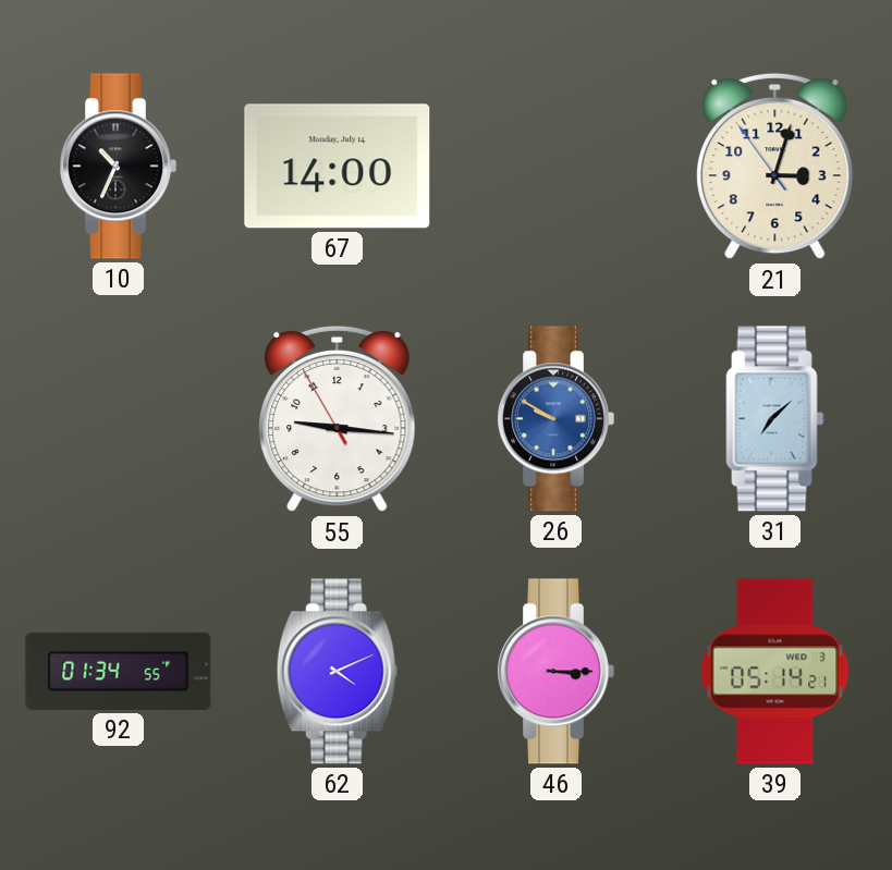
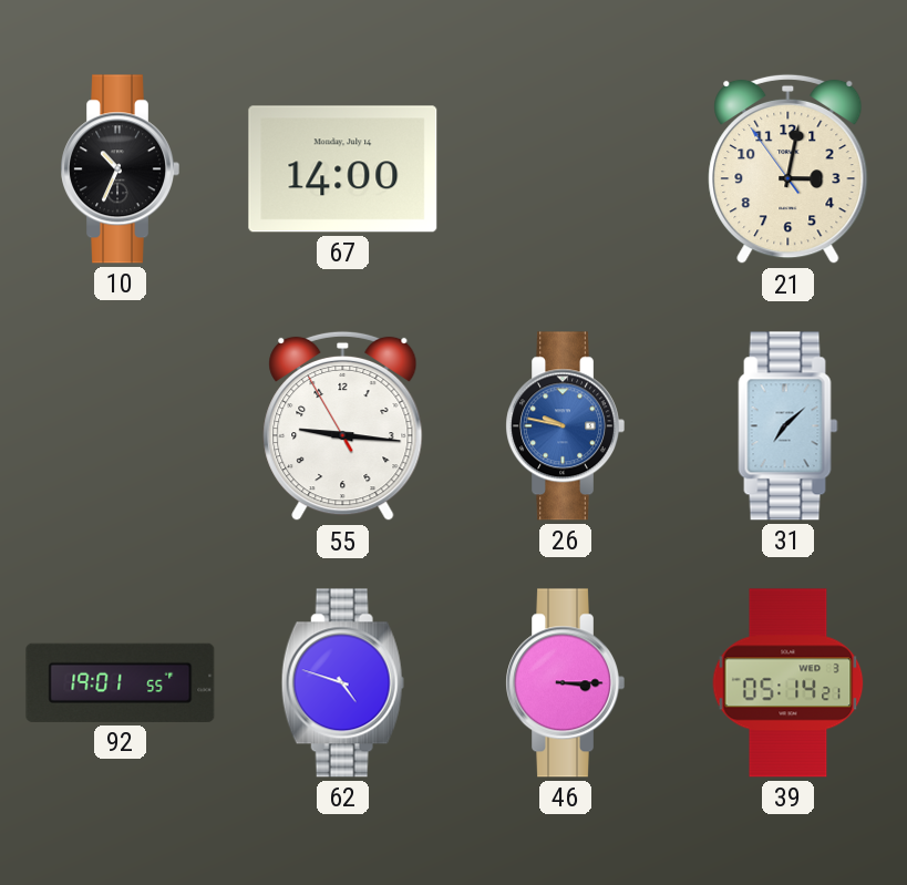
21: 3:02 -> 3:01 (789, 169)
26: 9:50 -> 9:47 (565, 426)
92: 01:34 -> 19:01 (121, 682)
62: 4:11 -> 4:48 (342, 683)
